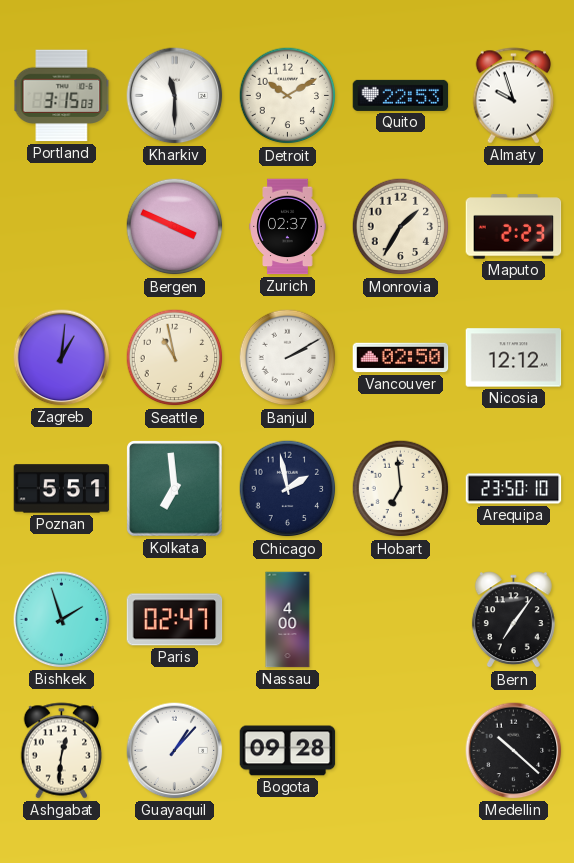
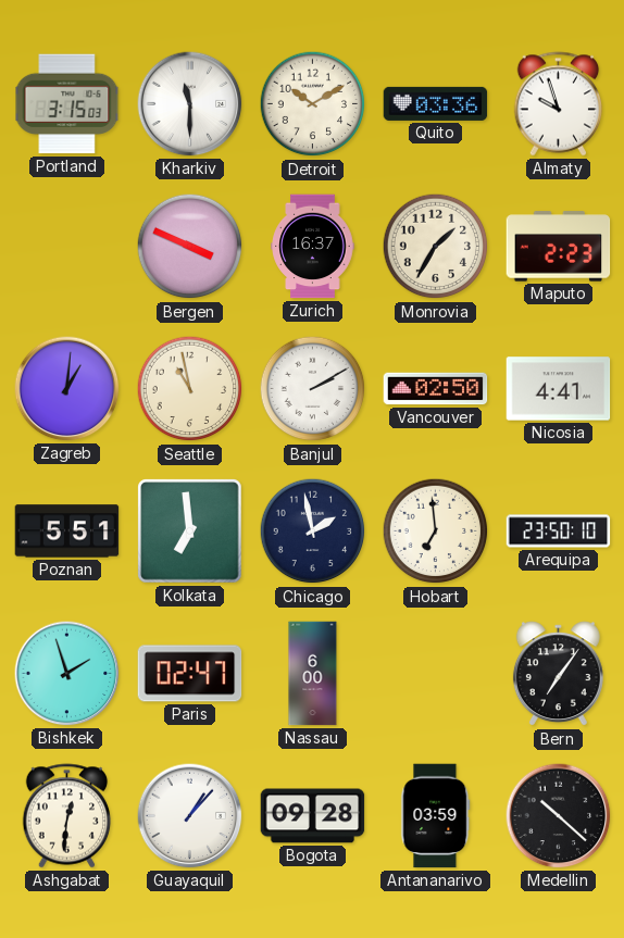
Quito: 22:53 -> 03:36 (436, 103)
Zurich: 02:37 -> 16:37 (313, 247)
Nicosia: 12:12 -> 4:41 (559, 389)
Nassau: 4:00 -> 6:00 (313, 674)
Antananarivo: none -> 03:59 (436, 816)
